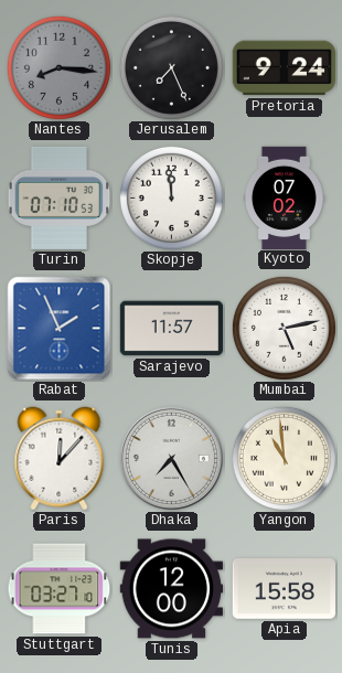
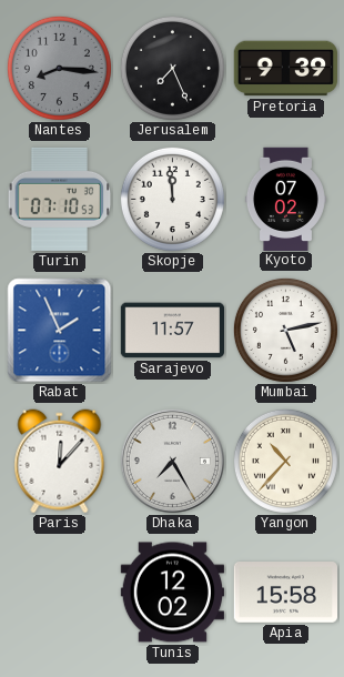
Pretoria: 9:24 -> 9:39 (285, 69)
Yangon: 10:59 -> 10:37 (285, 461)
Stuttgart: 03:27 -> none (60, 589)
Tunis: 12:00 -> 12:02 (172, 593)
